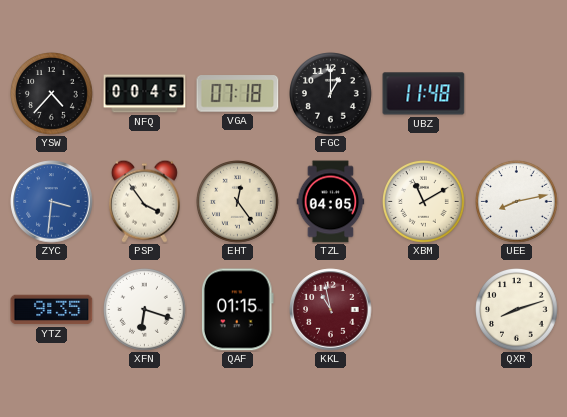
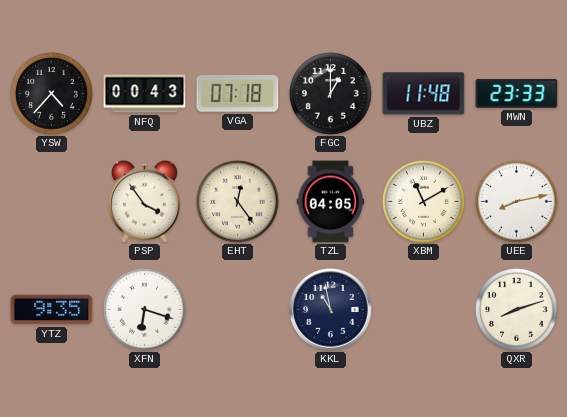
NFQ: 00:45 -> 00:43 (145, 94)
MWN: none -> 23:33 (517, 93)
ZYC: 3:31 -> none (52, 202)
QAF: 01:15 -> none (237, 310)
KKL dial: burgundy -> navy (331, 310)
